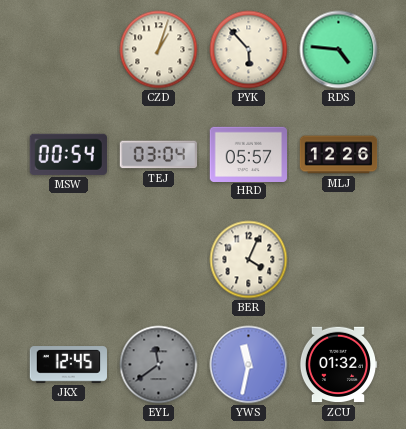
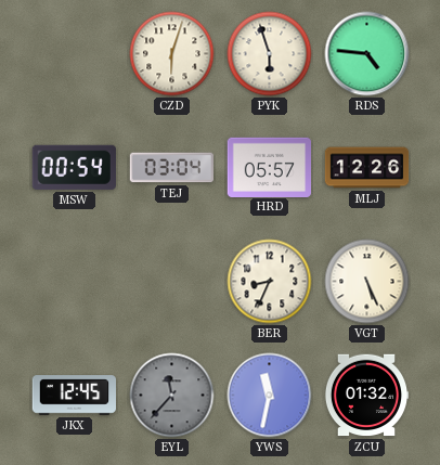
CZD: 1:03 -> 6:03 (172, 54)
PYK: 5:53 -> 5:57 (270, 54)
BER: 4:04 -> 8:34 (270, 282)
VGT: none -> 5:26 (367, 282)
EYL: 11:39 -> 11:37 (172, 396)
